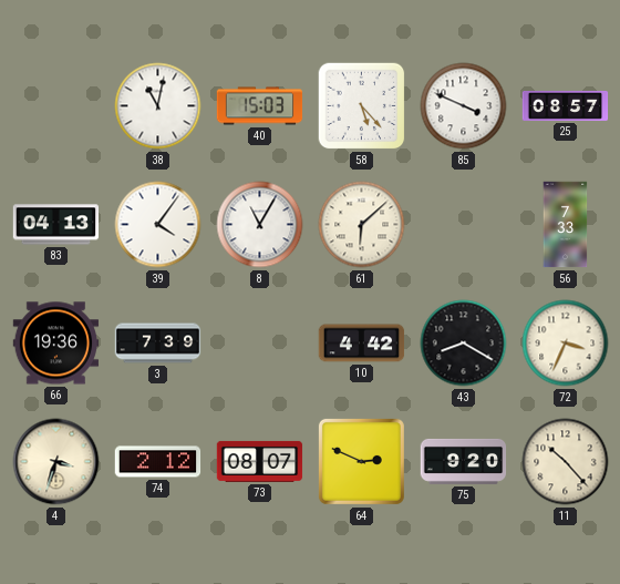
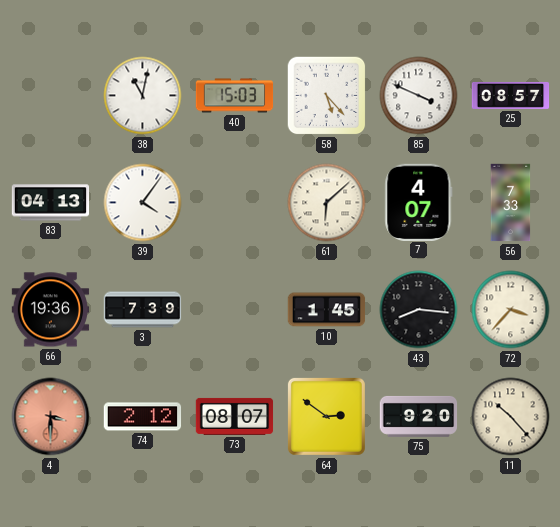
8: 11:05 -> none (260, 225)
7: none -> 4:07 (419, 202)
10: 4:42 -> 1:45 (327, 310)
43: 8:20 -> 8:16 (419, 310)
72: 3:34 -> 3:37 (511, 310)
4: 3:33 -> 3:30 (51, 417)
4 dial: cream -> salmon (51, 417)
64: 2:49 -> 2:51 (326, 416)
